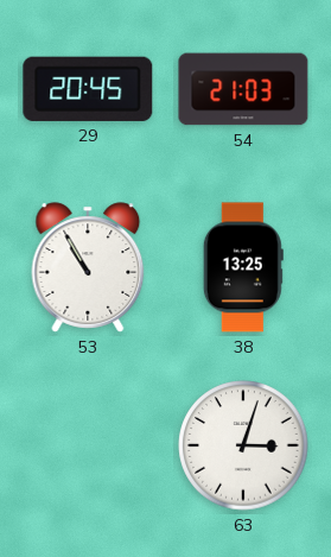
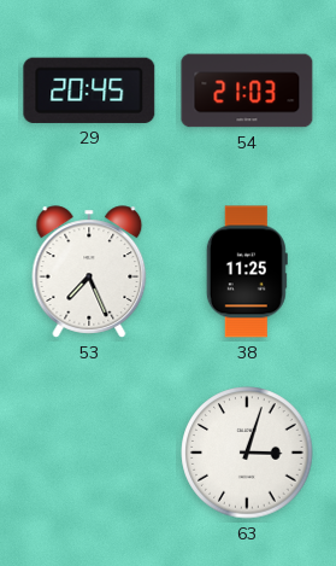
53: 10:55 -> 7:26 (89, 272)
38: 13:25 -> 11:25 (247, 272)
